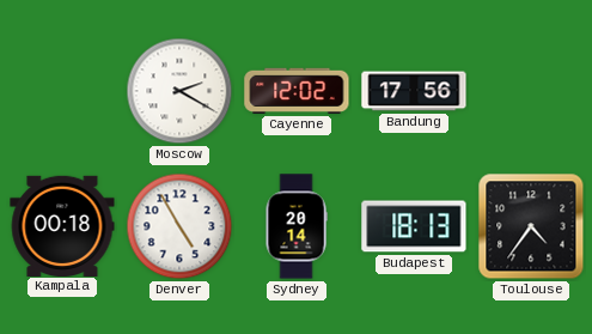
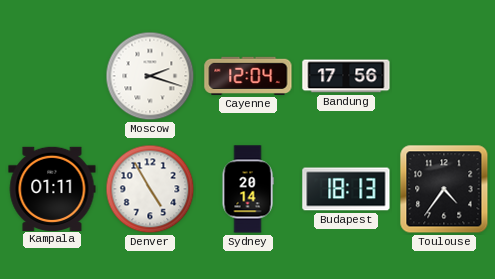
Moscow: 2:20 -> 2:18 (150, 76)
Cayenne: 12:02 -> 12:04 (248, 76)
Kampala: 00:18 -> 01:11 (52, 188)
